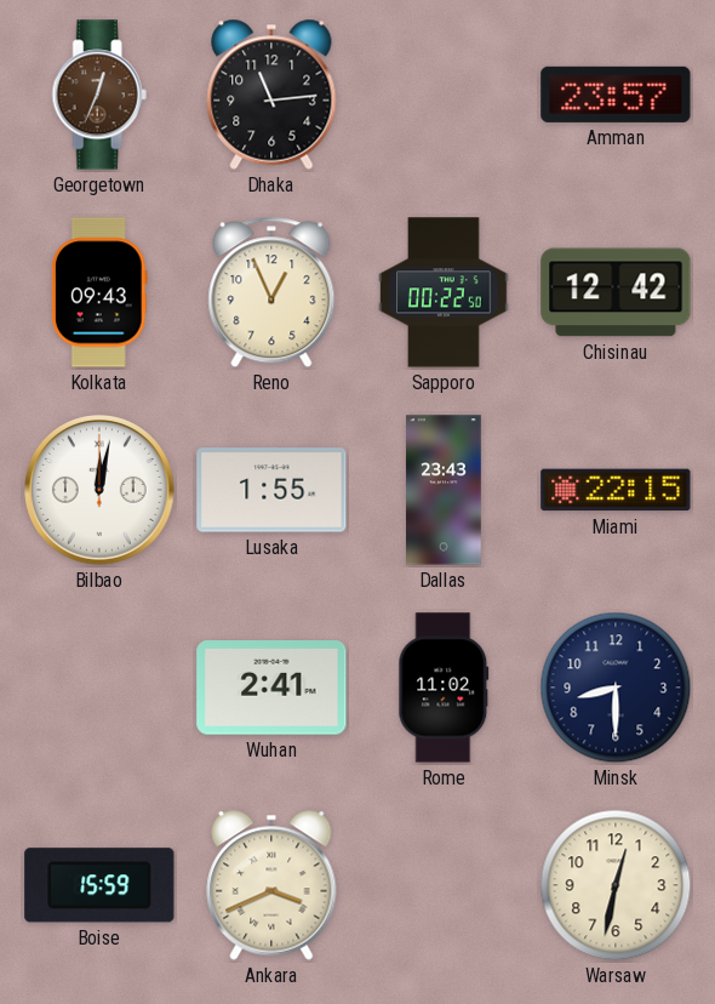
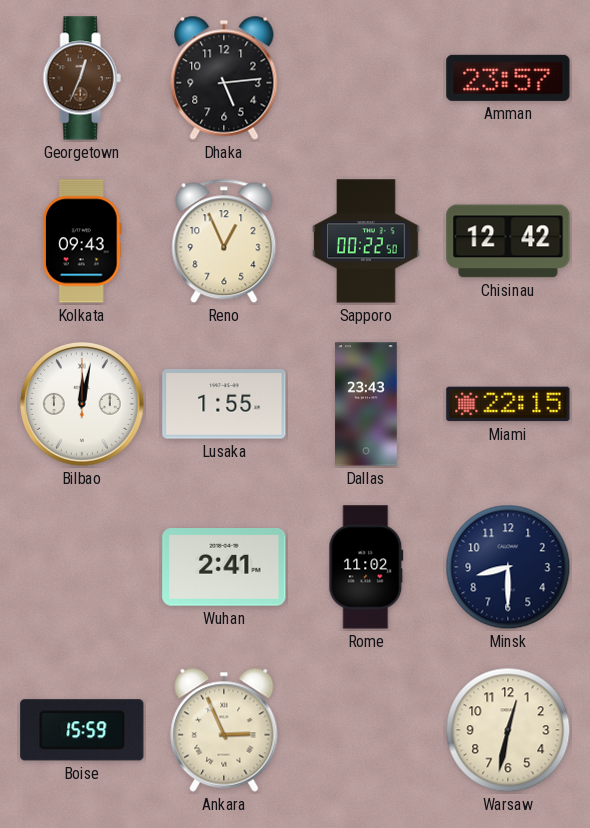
Dhaka: 11:14 -> 5:14 (224, 78)
Ankara: 3:41 -> 2:56 (224, 730)
